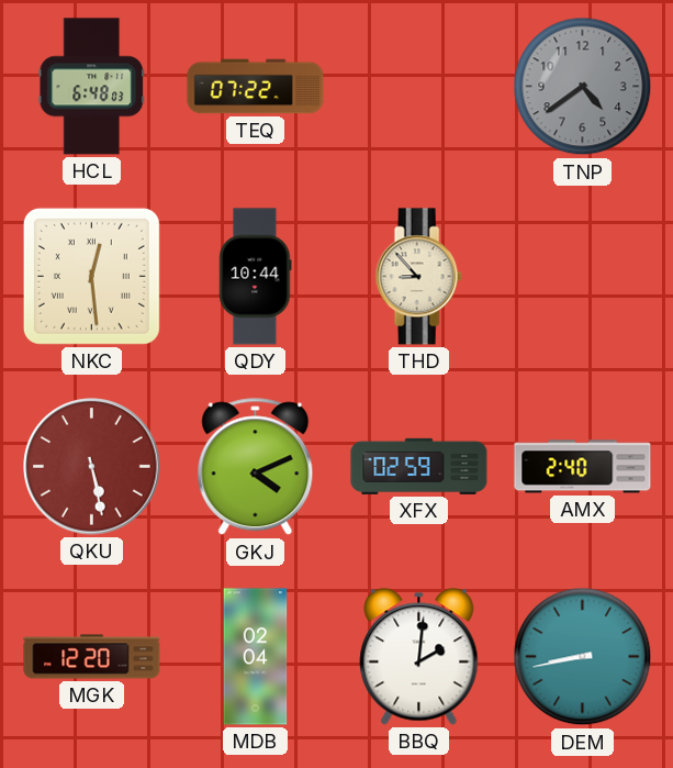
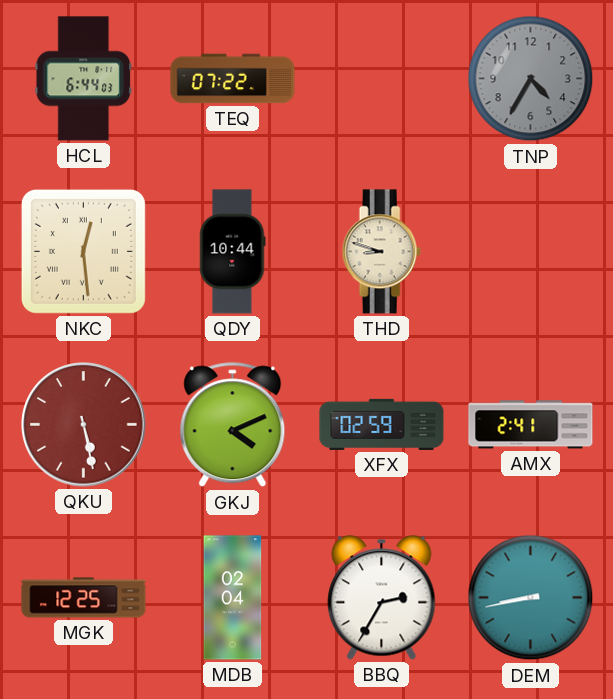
HCL: 6:48 -> 6:44 (84, 79)
TNP: 4:39 -> 4:35 (531, 79)
THD: 8:53 -> 8:48 (381, 252)
AMX: 2:40 -> 2:41 (531, 425)
MGK: 12:20 -> 12:25 (84, 598)
BBQ: 2:01 -> 2:35 (382, 598)
